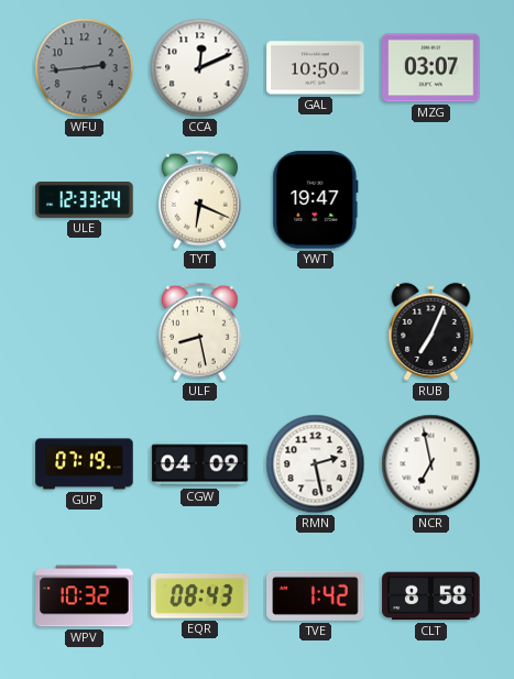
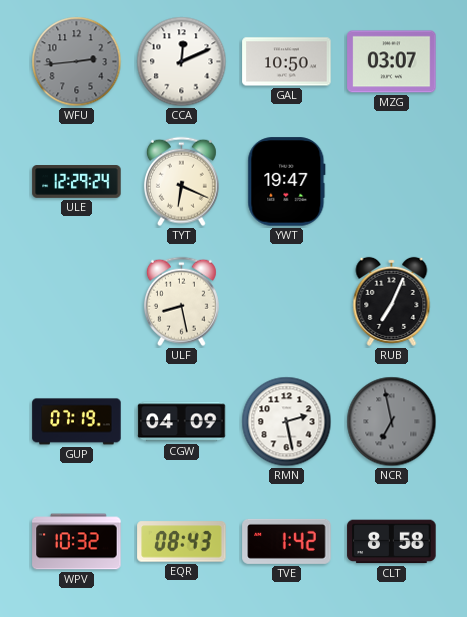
ULE: 12:33 -> 12:29 (77, 182)
NCR dial: white -> grey (392, 422)
